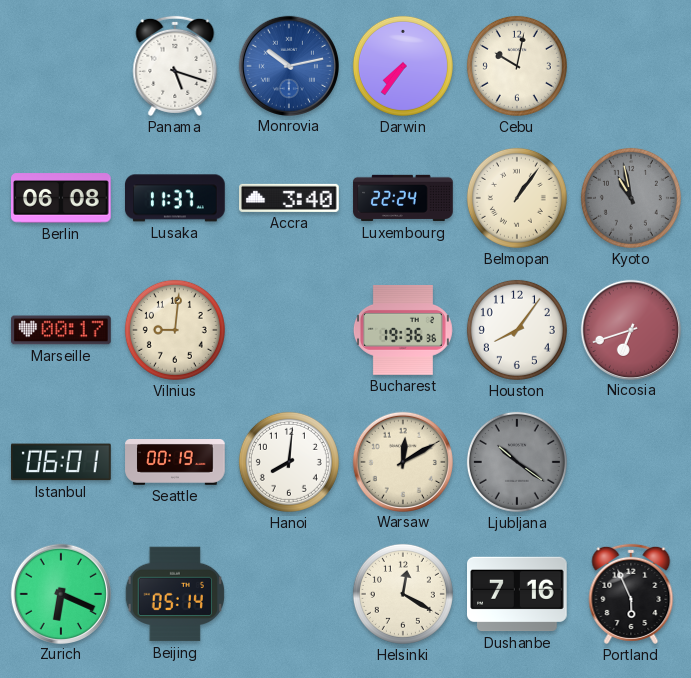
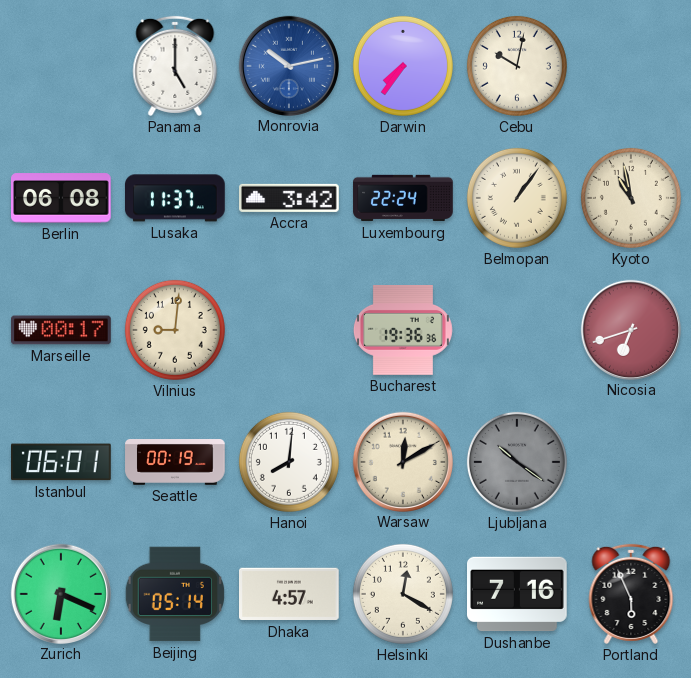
Panama: 5:18 -> 5:00 (175, 66)
Accra: 3:40 -> 3:42 (289, 198)
Kyoto dial: grey -> cream (631, 198)
Houston: 8:06 -> none (517, 330)
Dhaka: none -> 4:57 (290, 594)
